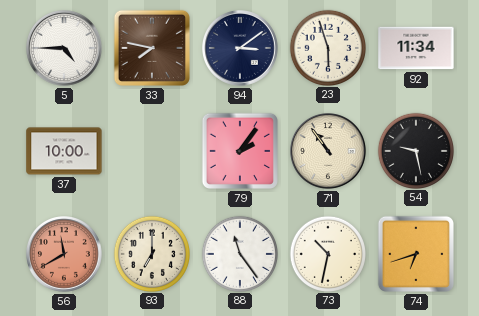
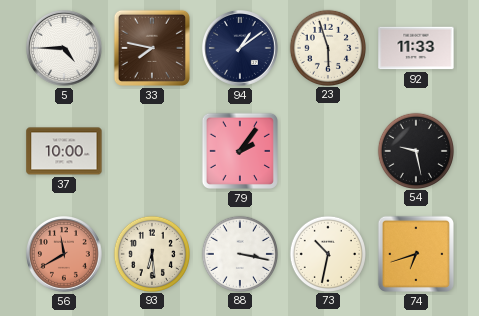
94: 3:09 -> 1:09 (241, 49)
92: 11:34 -> 11:33 (416, 48)
71: 10:54 -> none (329, 152)
93: 7:00 -> 6:29 (151, 253)
88: 11:24 -> 3:17 (239, 253)
